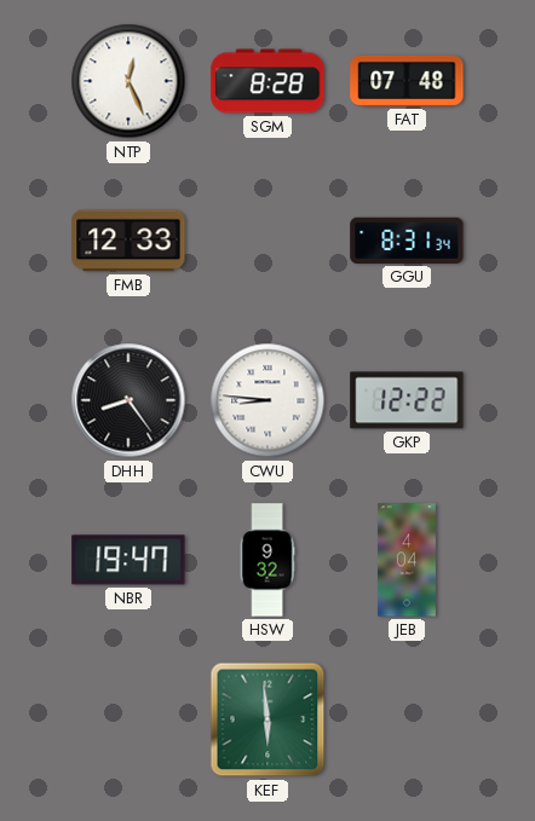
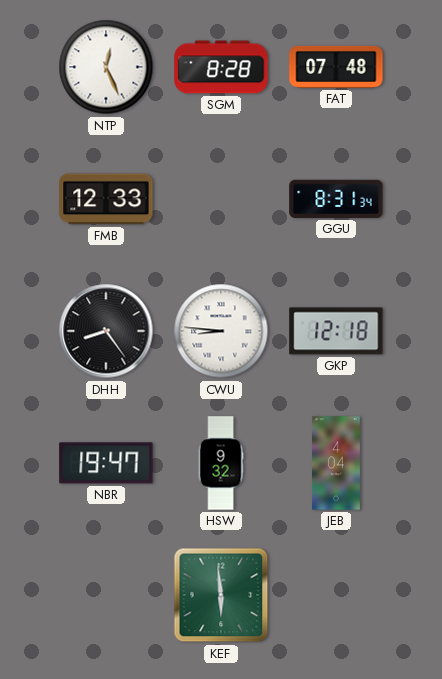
GKP: 12:22 -> 12:18 (336, 331)
